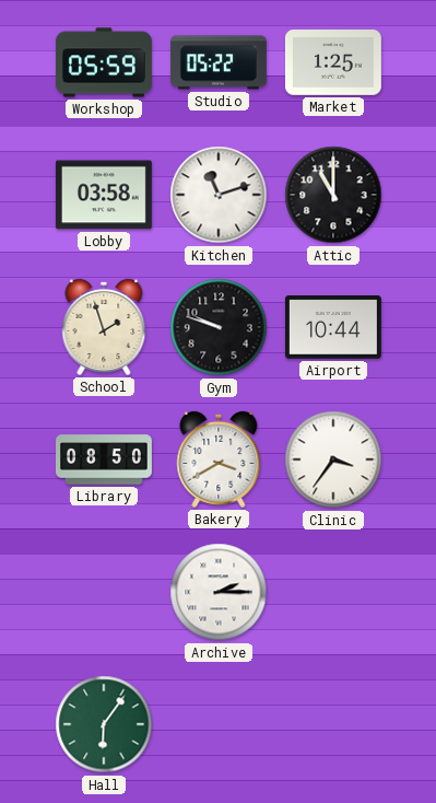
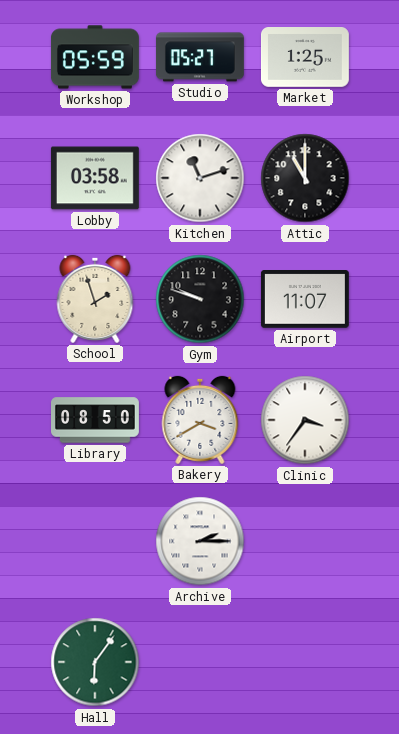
Studio: 05:22 -> 05:27 (200, 57)
Airport: 10:44 -> 11:07 (305, 300)
